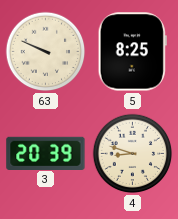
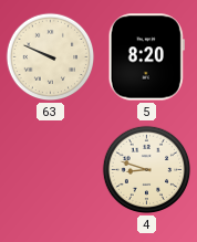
5: 8:25 -> 8:20 (146, 57)
3: 20:39 -> none (46, 153)
